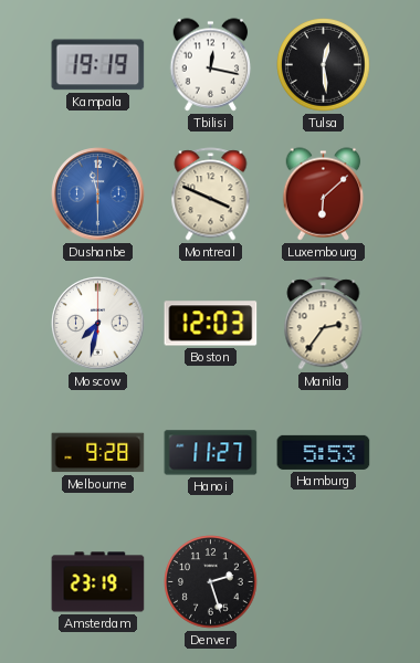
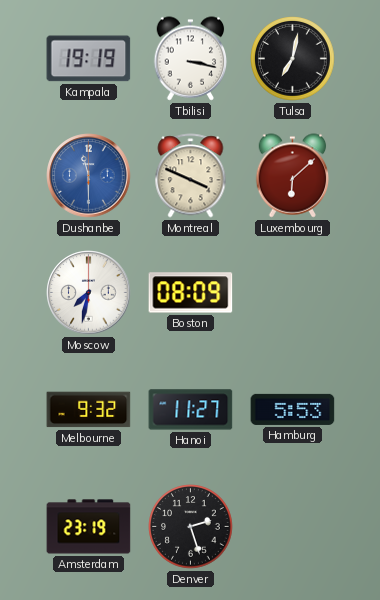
Tbilisi: 12:17 -> 3:17 (191, 59)
Tulsa: 12:29 -> 7:02 (293, 59)
Boston: 12:03 -> 08:09 (191, 293)
Manila: 2:36 -> none (324, 324)
Melbourne: 9:28 -> 9:32 (89, 410)
